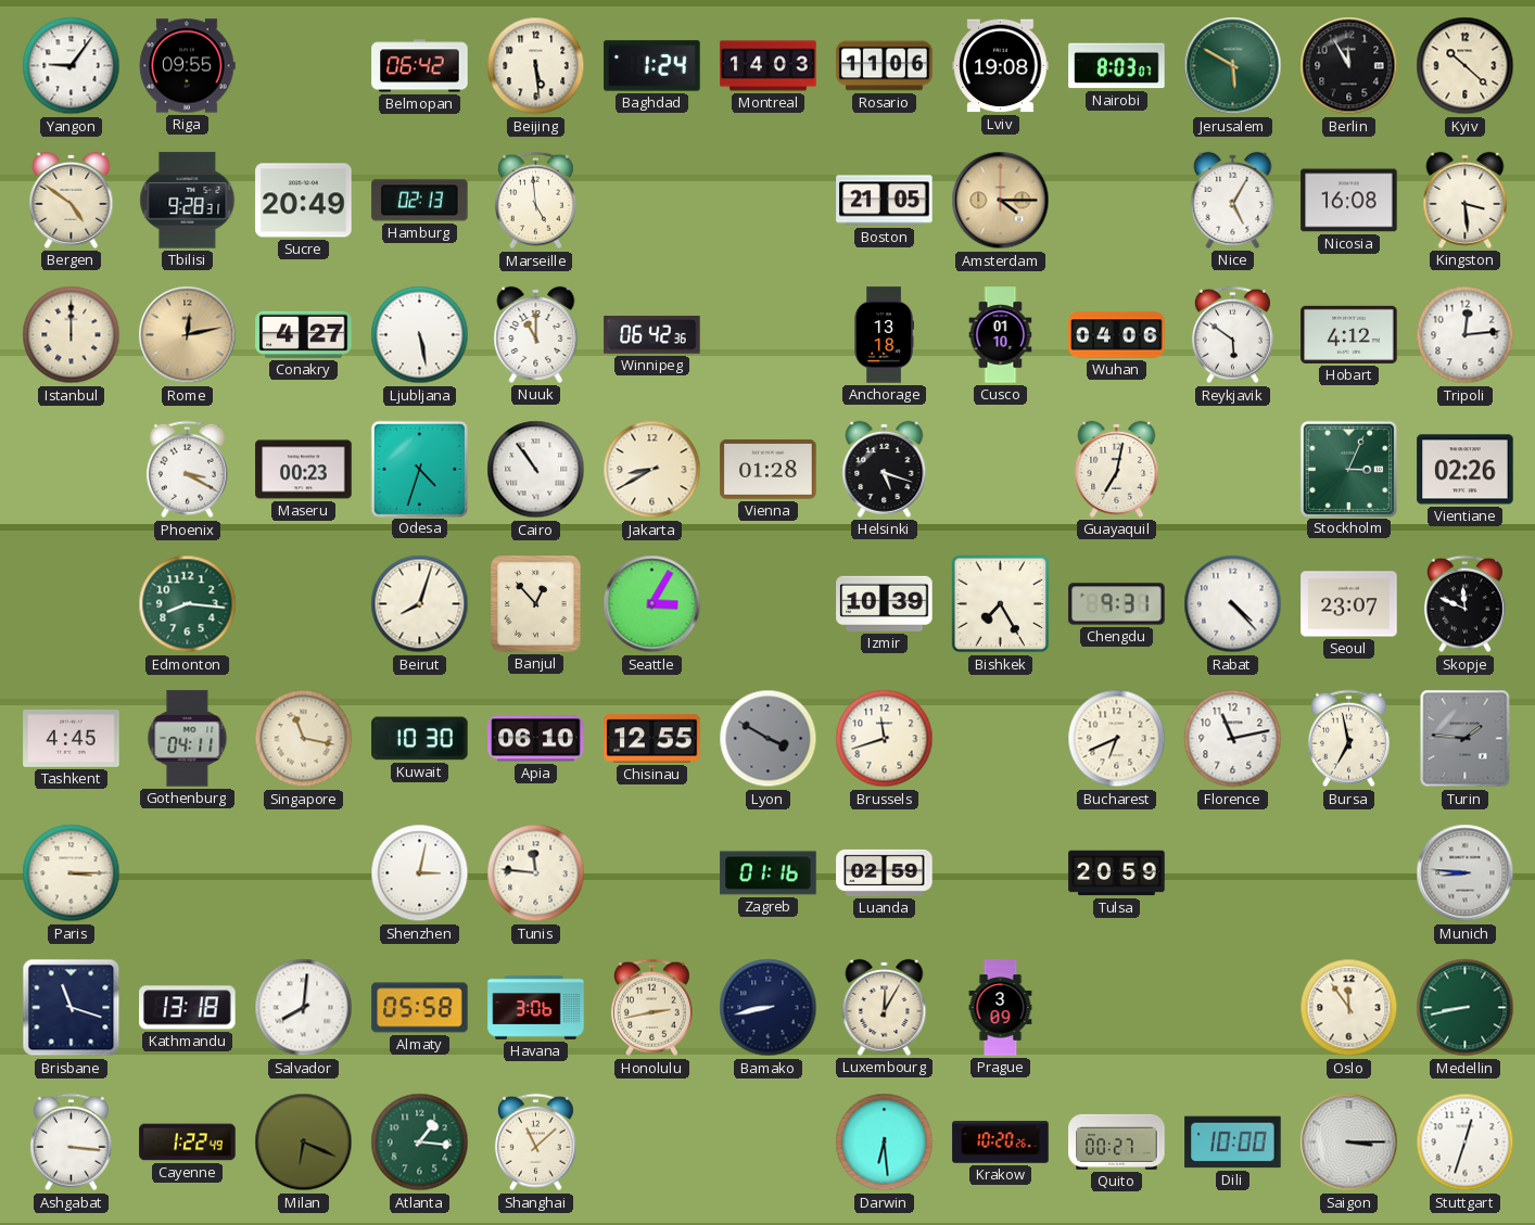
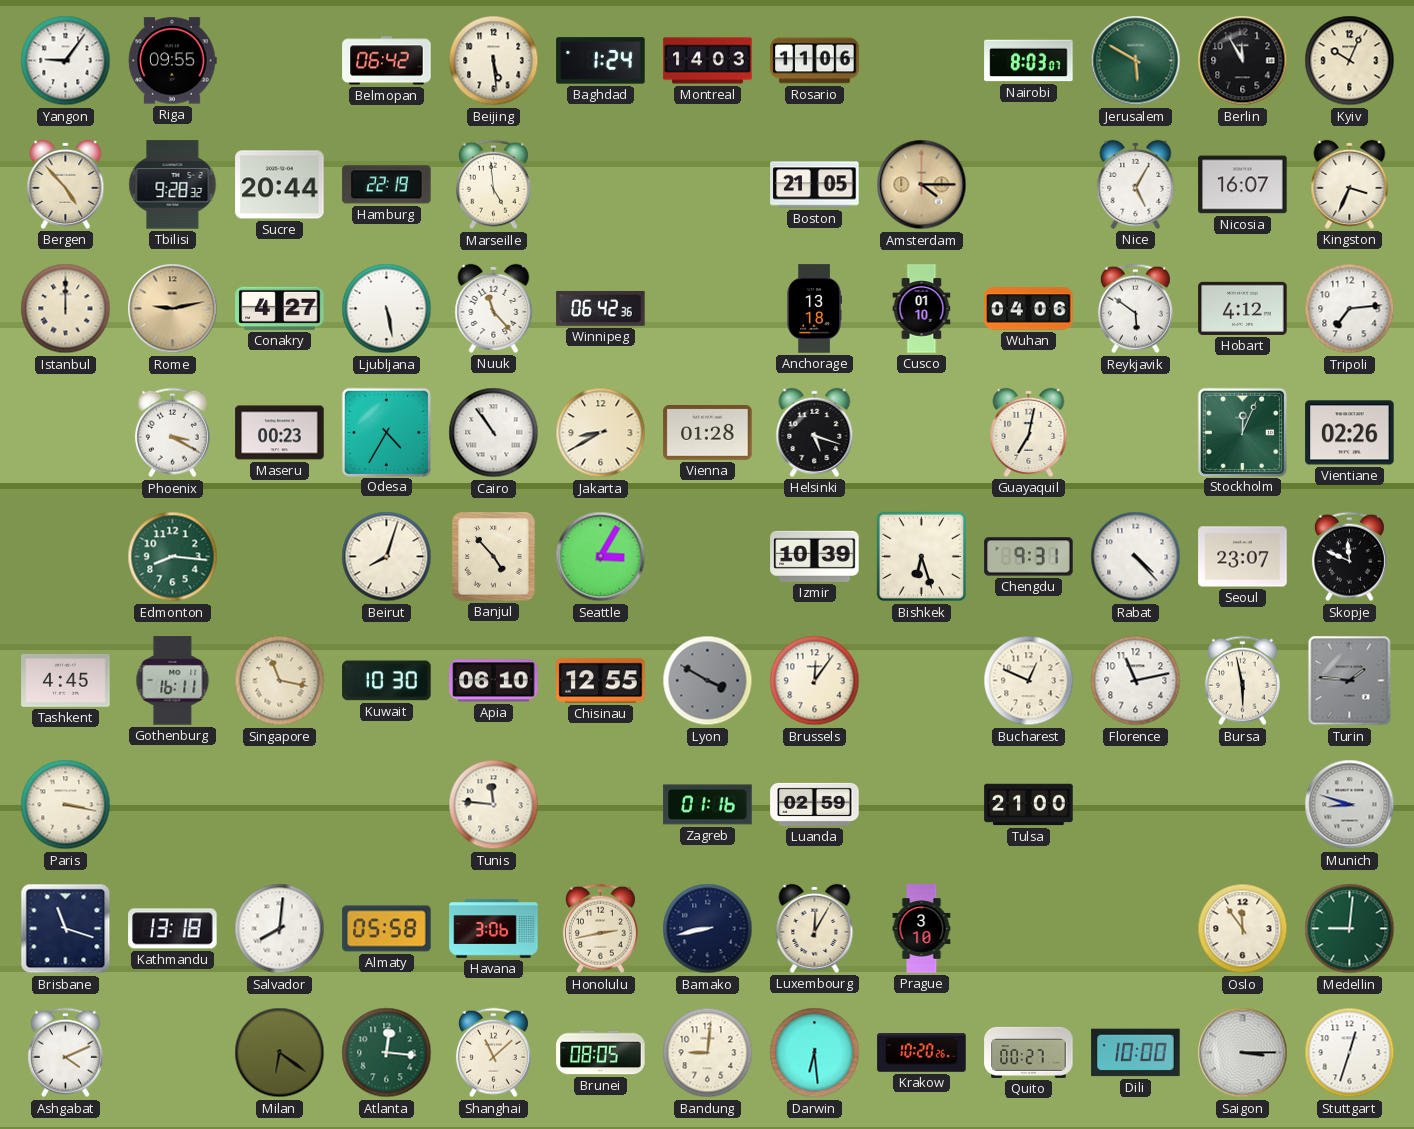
Lviv: 19:08 -> none (1001, 66)
Kyiv: 10:22 -> 10:04 (1350, 61)
Bergen: 4:51 -> 4:53 (66, 184)
Tbilisi: 9:28:31 -> 9:28:32 (173, 185)
Sucre: 20:49 -> 20:44 (280, 185)
Hamburg: 02:13 -> 22:19 (387, 185)
Nicosia: 16:08 -> 16:07 (1243, 185)
Kingston: 3:29 -> 3:34 (1350, 184)
Rome: 12:13 -> 9:13 (173, 309)
Nuuk: 11:00 -> 11:23 (494, 308)
Tripoli: 12:14 -> 7:14 (1350, 309)
Odesa: 4:33 -> 4:35 (386, 432)
Stockholm: 3:04 -> 12:04 (1242, 432)
Banjul: 12:53 -> 4:53 (494, 557)
Bishkek: 7:25 -> 6:27 (922, 557)
Gothenburg: 04:11 -> 16:11 (173, 681)
Brussels: 11:42 -> 12:06 (815, 681)
Bucharest: 6:41 -> 12:49 (1029, 681)
Bursa: 6:58 -> 5:58 (1242, 681)
Paris: 3:15 -> 3:17 (66, 805)
Shenzhen: 3:02 -> none (420, 873)
Tulsa: 20:59 -> 21:00 (1029, 805)
Munich: 8:46 -> 8:48 (1350, 805)
Prague: 3:09 -> 3:10 (922, 929)
Medellin: 8:43 -> 9:01 (1350, 929)
Ashgabat: 3:16 -> 4:11 (65, 1053)
Cayenne: 1:22 -> none (188, 1143)
Milan: 6:19 -> 6:21 (280, 1053)
Atlanta: 1:16 -> 12:16 (387, 1053)
Brunei: none -> 08:05 (601, 1053)
Bandung: none -> 9:01 (708, 1053)
